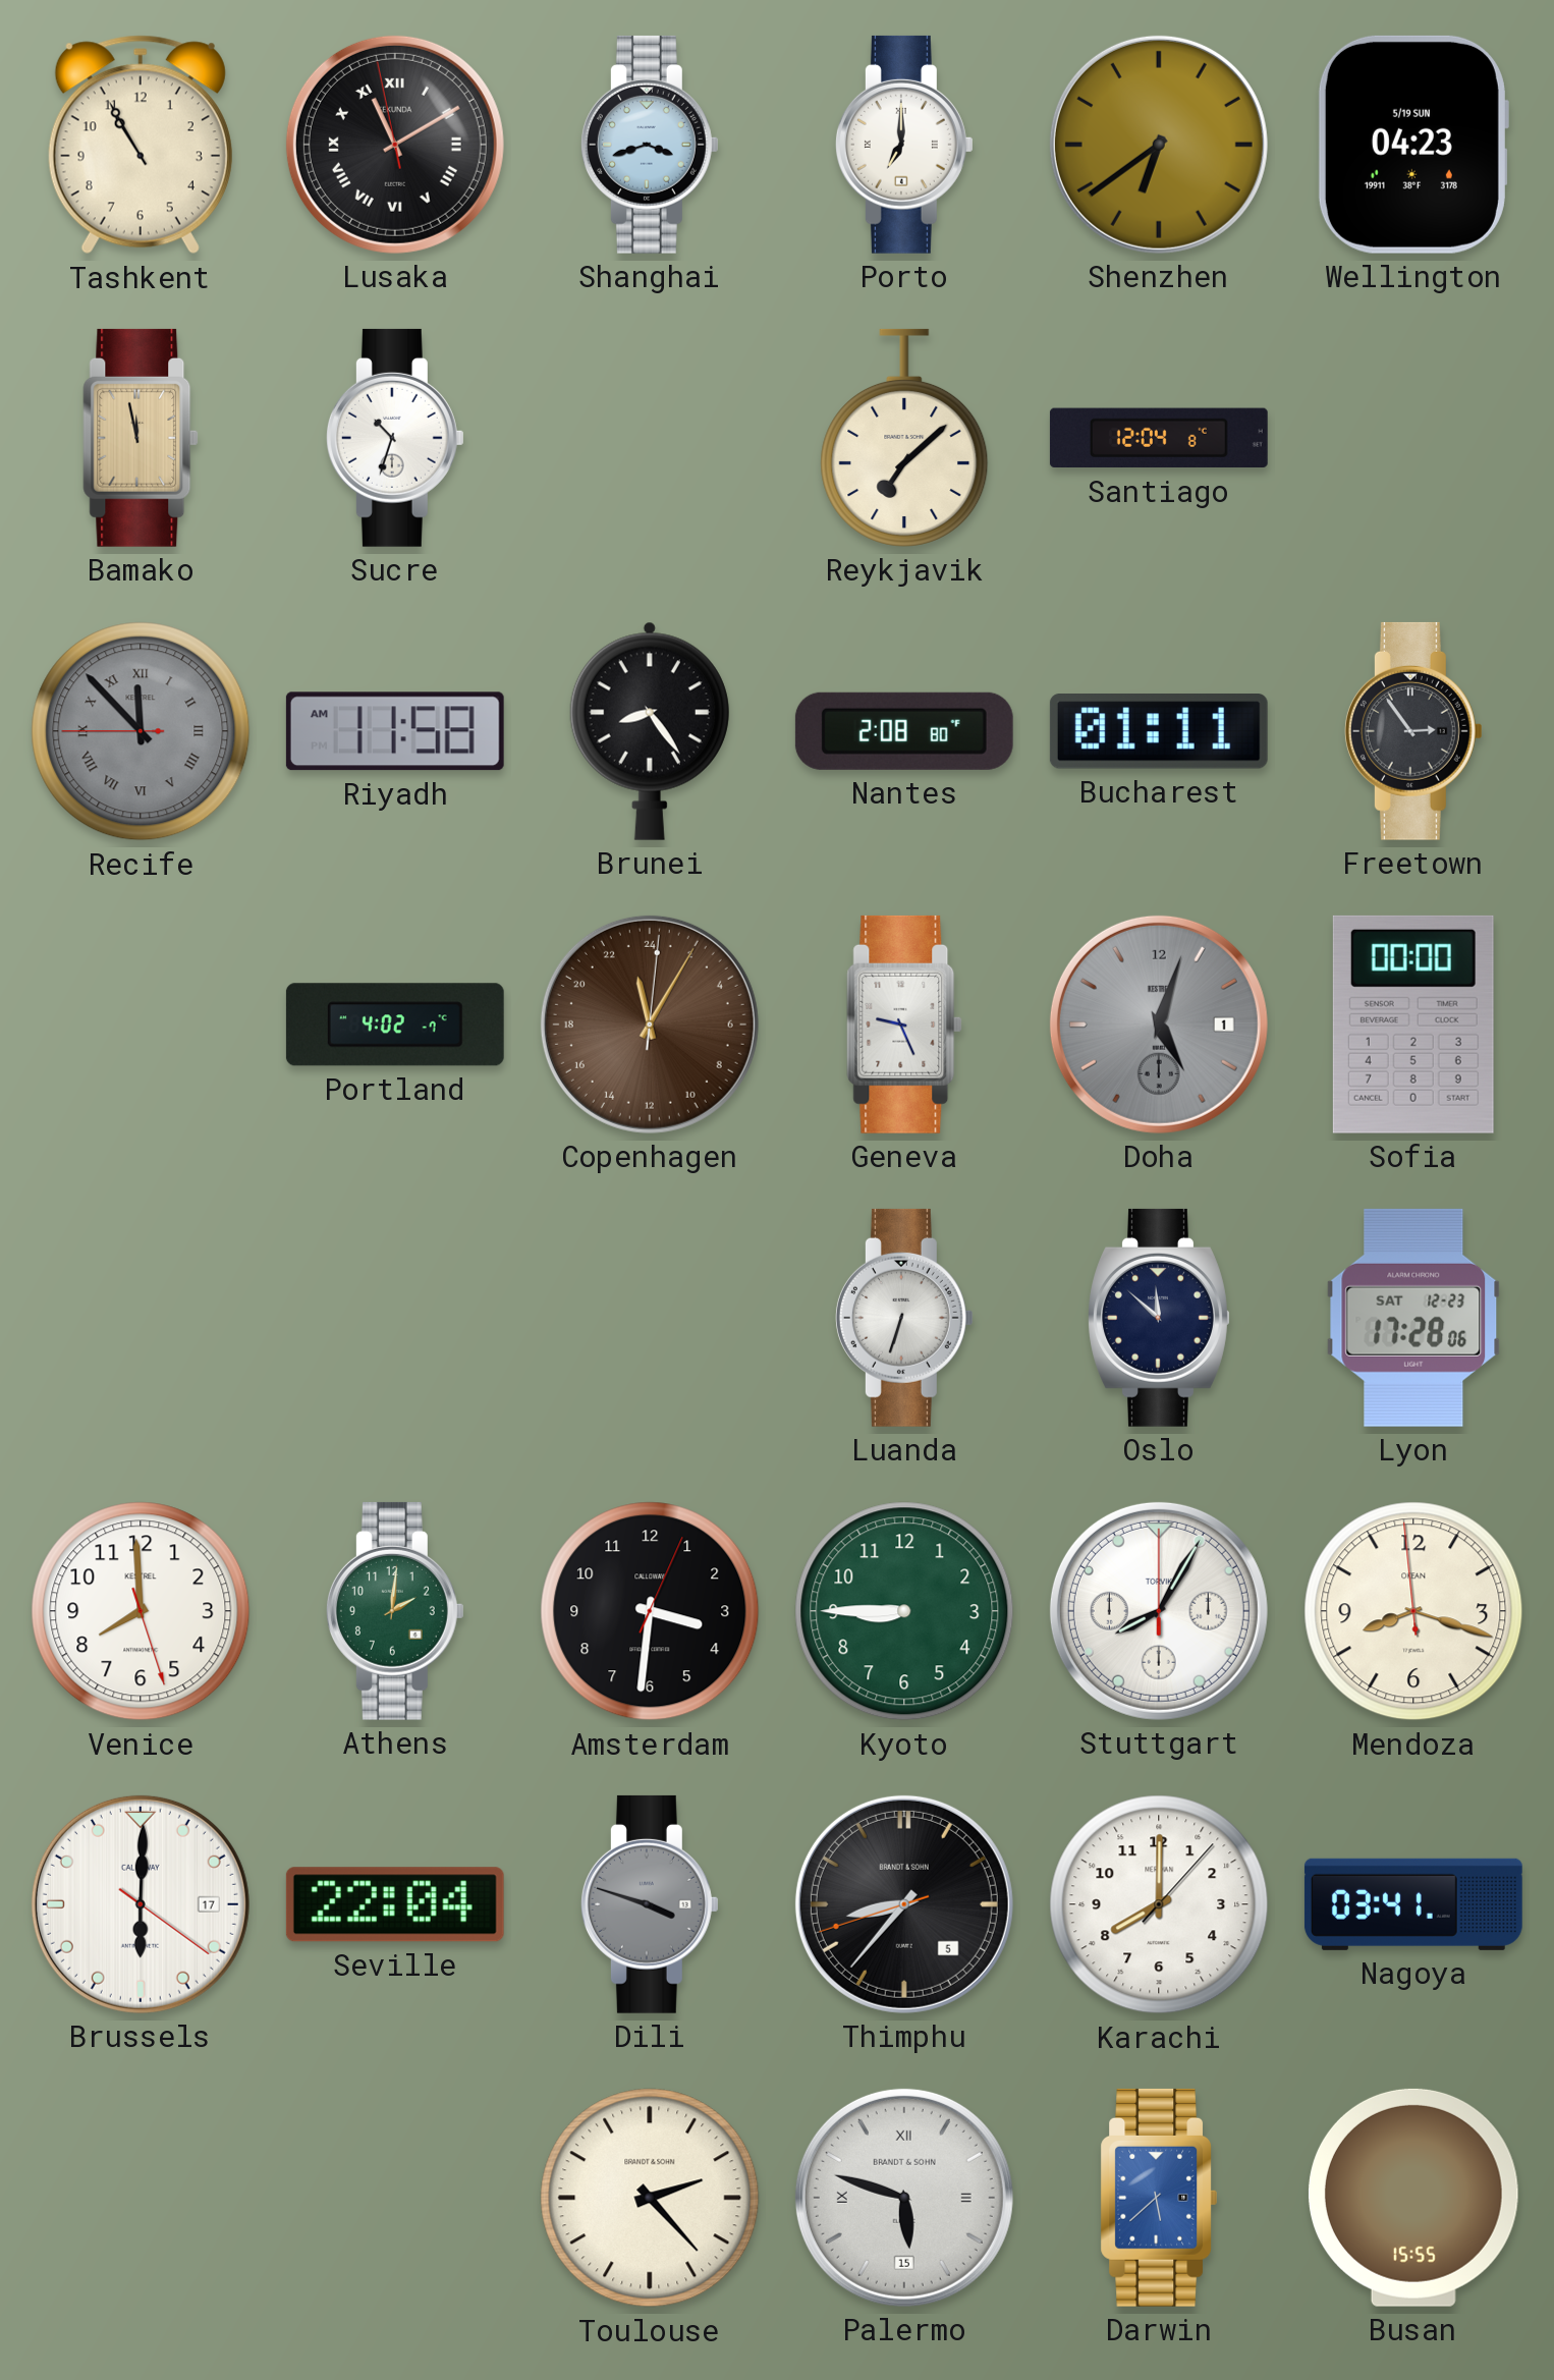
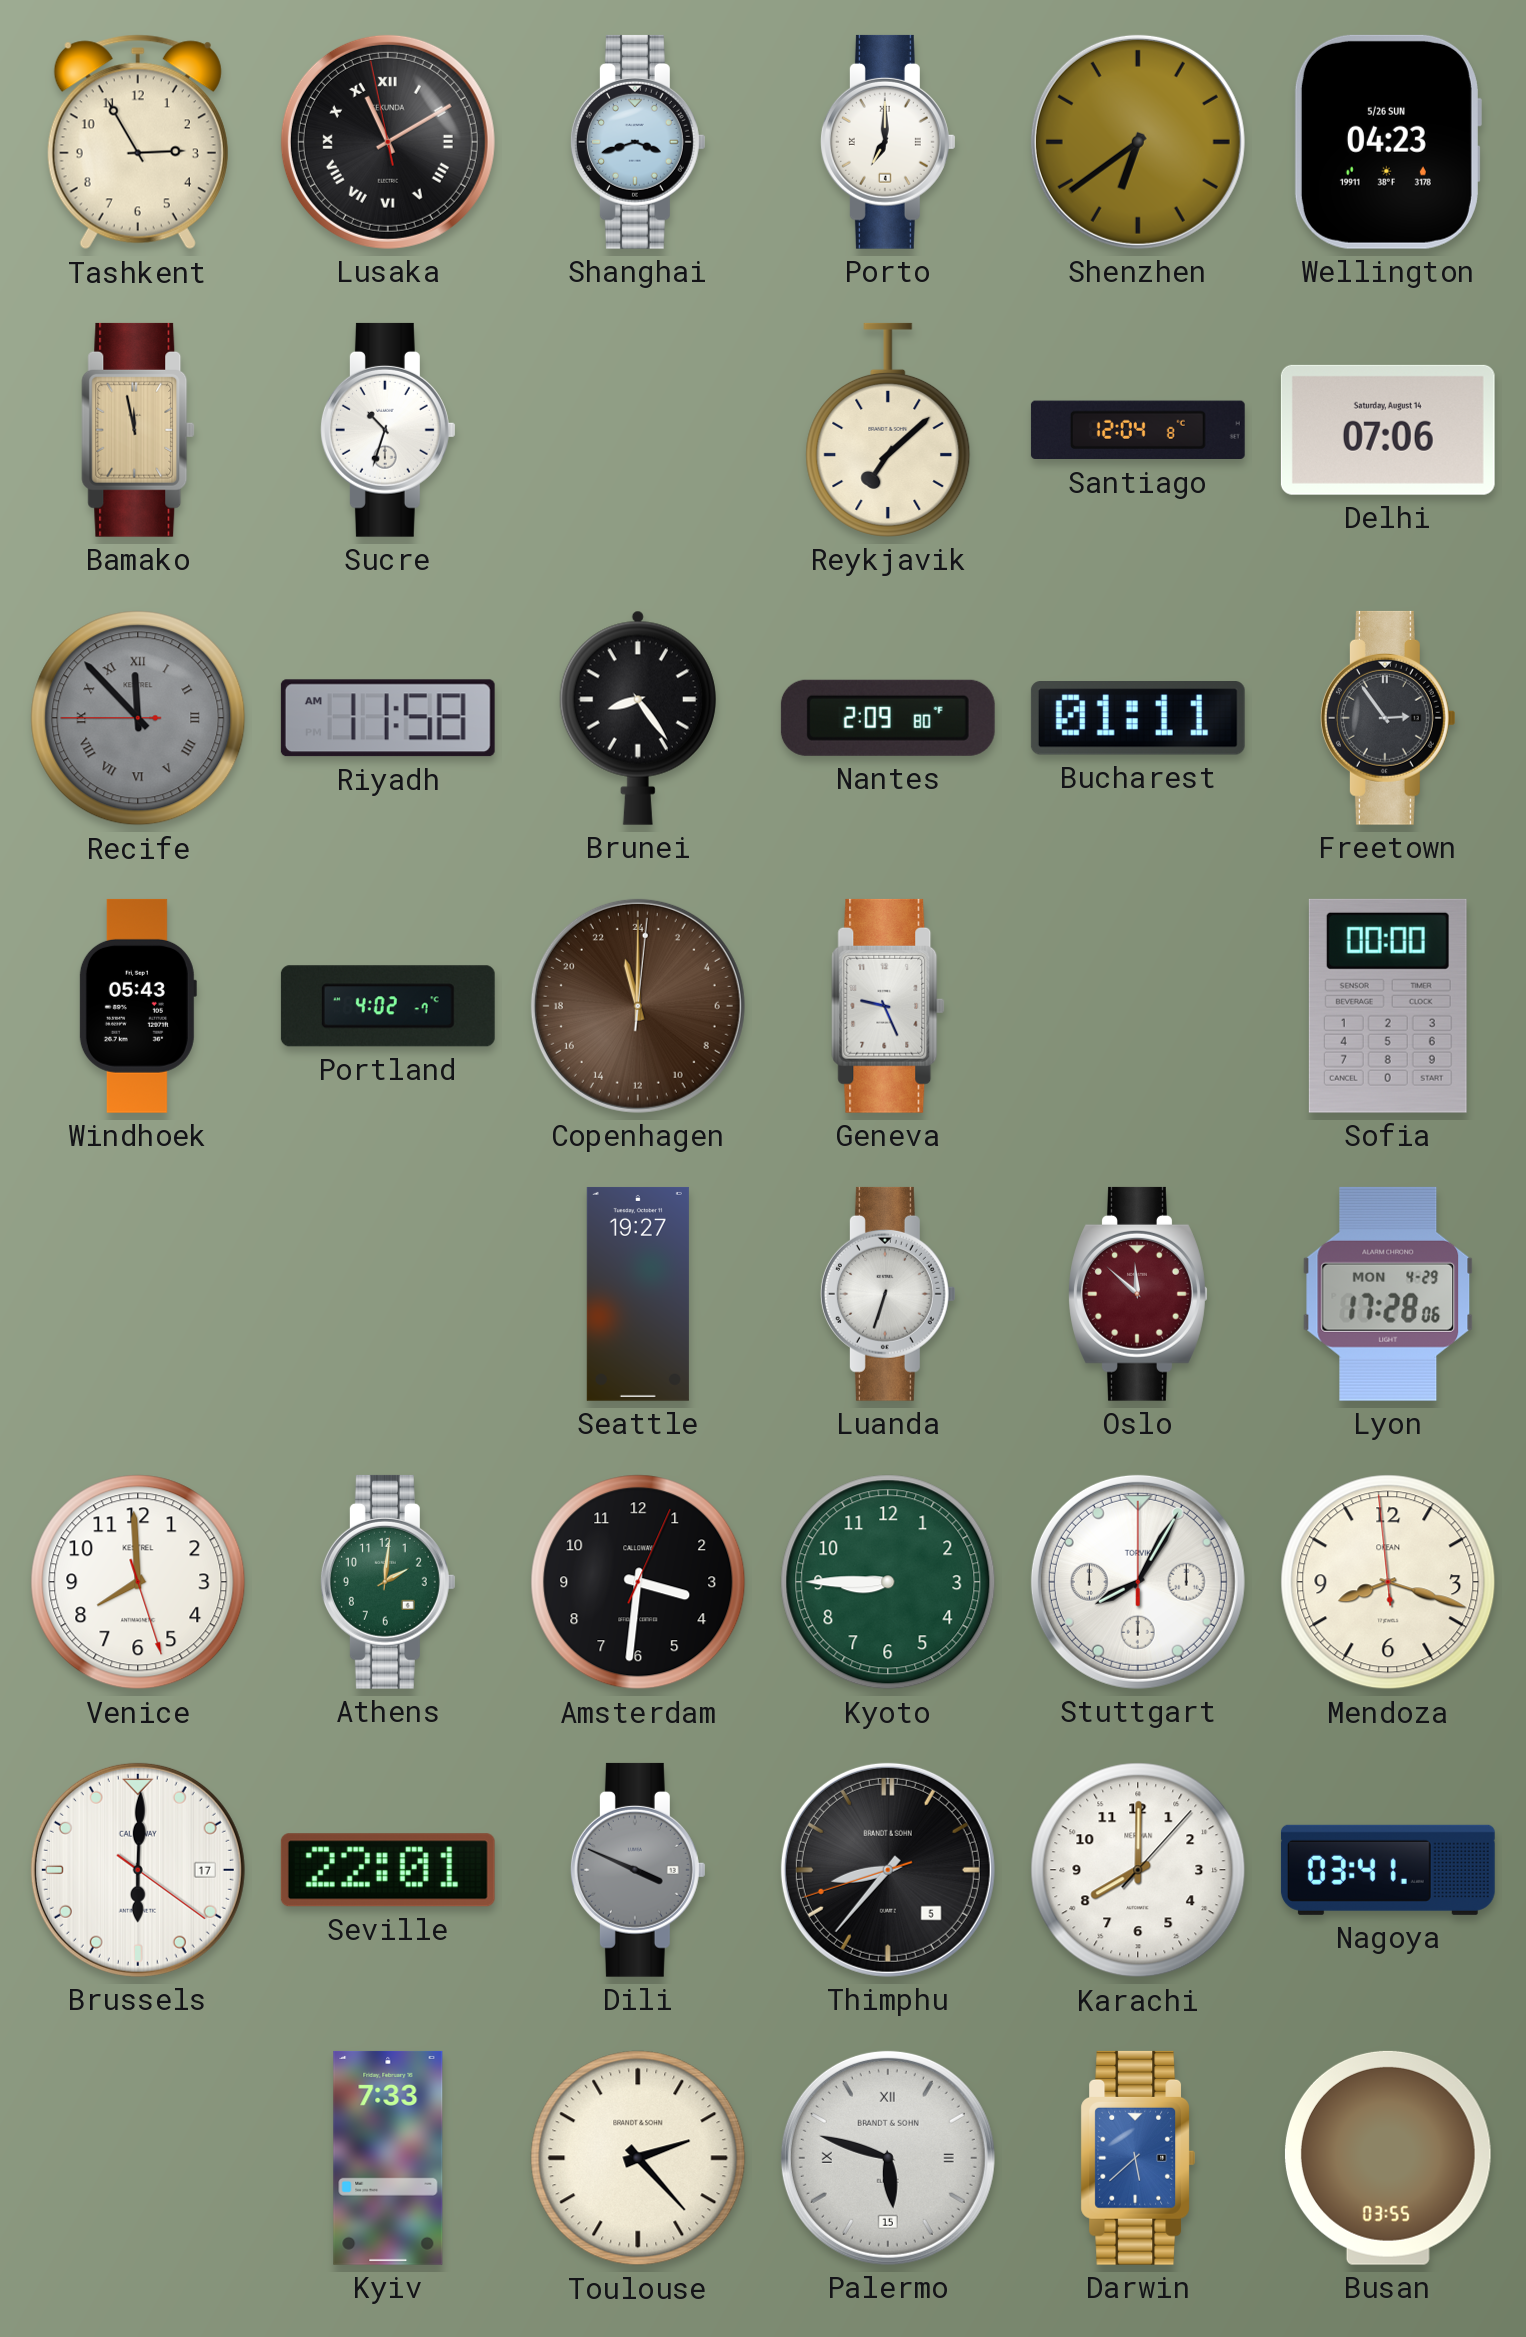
Tashkent: 10:55 -> 2:55 (138, 142)
Wellington date: 5/19 SUN -> 5/26 SUN (1387, 142)
Delhi: none -> 07:06 (1388, 430)
Nantes: 2:08 -> 2:09 (888, 718)
Windhoek: none -> 05:43 (137, 1006)
Copenhagen: 23:05 -> 23:00 (638, 1006)
Doha: 5:03 -> none (1159, 1025)
Seattle: none -> 19:27 (638, 1294)
Oslo dial: navy -> burgundy (1138, 1294)
Lyon date: SAT 12-23 -> MON 4-29 (1388, 1294)
Seville: 22:04 -> 22:01 (388, 1870)
Dili: 3:48 -> 3:49 (638, 1870)
Kyiv: none -> 7:33 (388, 2158)
Busan: 15:55 -> 03:55 (1388, 2158)
